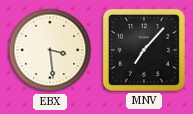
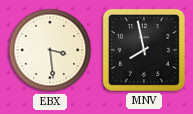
MNV: 7:07 -> 7:58 (144, 50)
